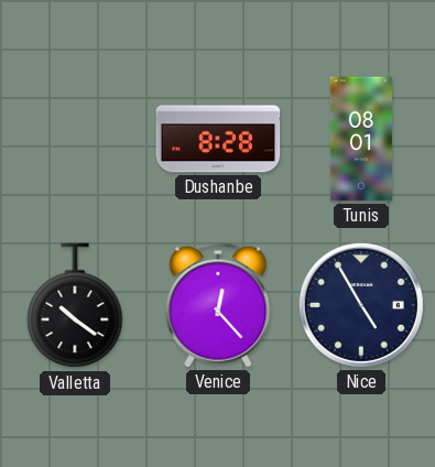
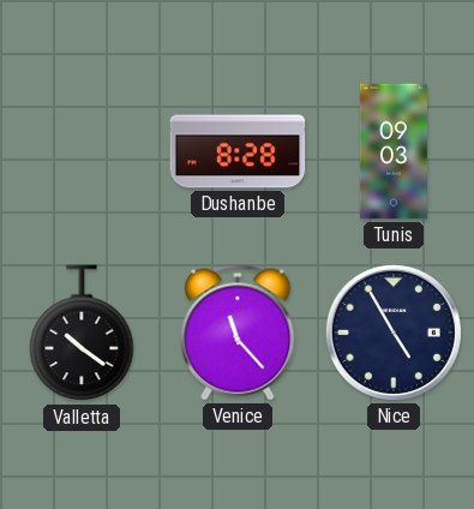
Tunis: 08:01 -> 09:03 (394, 151)
Venice: 12:23 -> 11:23 (238, 333)
